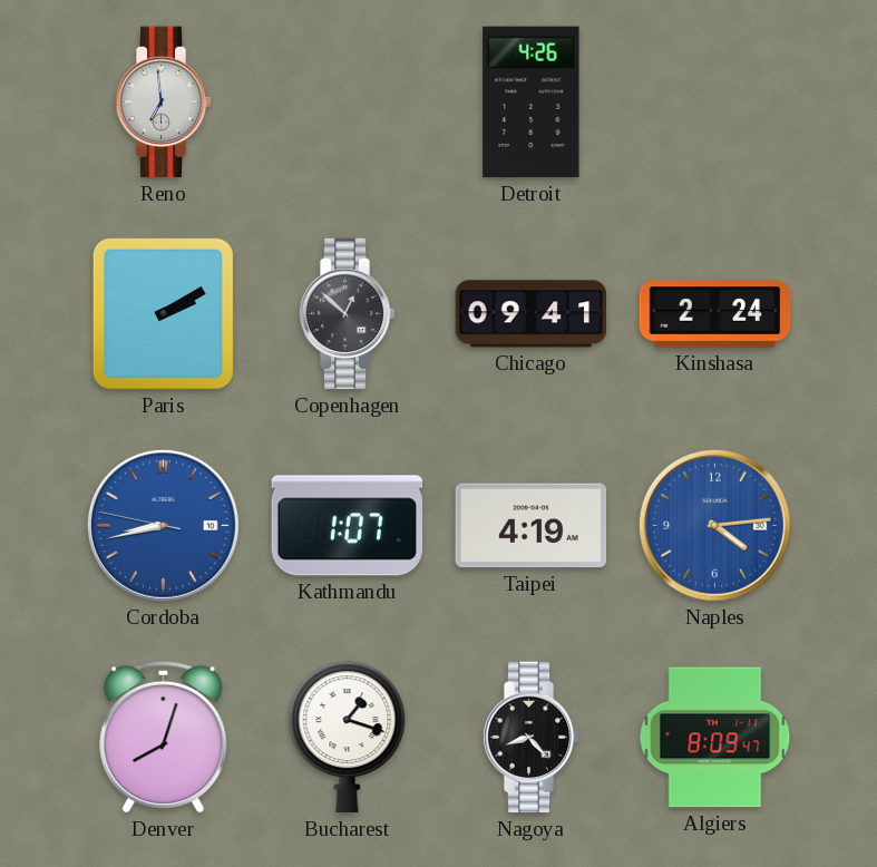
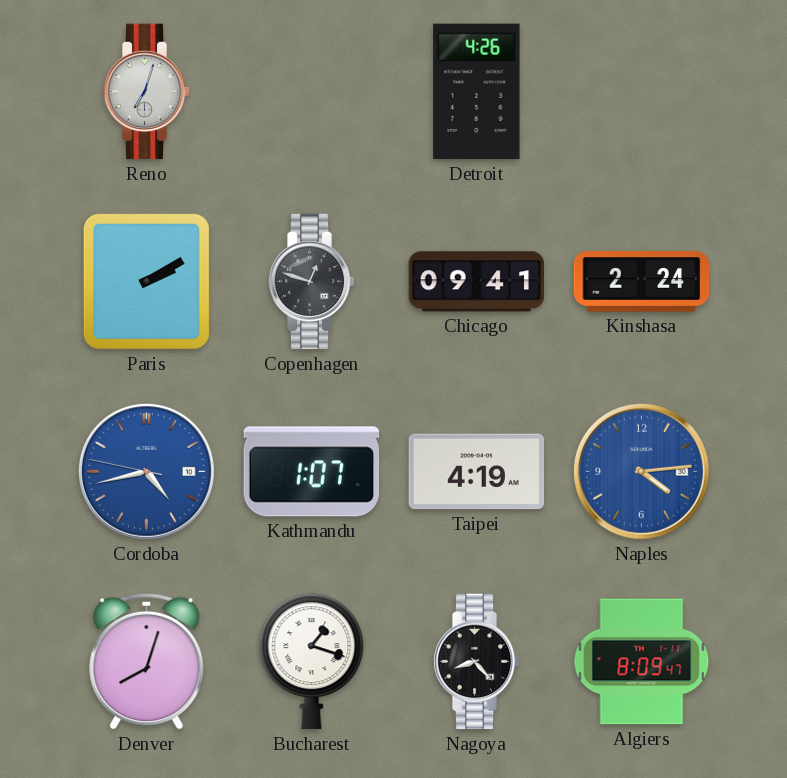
Reno: 6:59 -> 7:03 (146, 92)
Copenhagen: 12:52 -> 12:48 (311, 282)
Cordoba: 8:42 -> 4:42 (146, 471)
